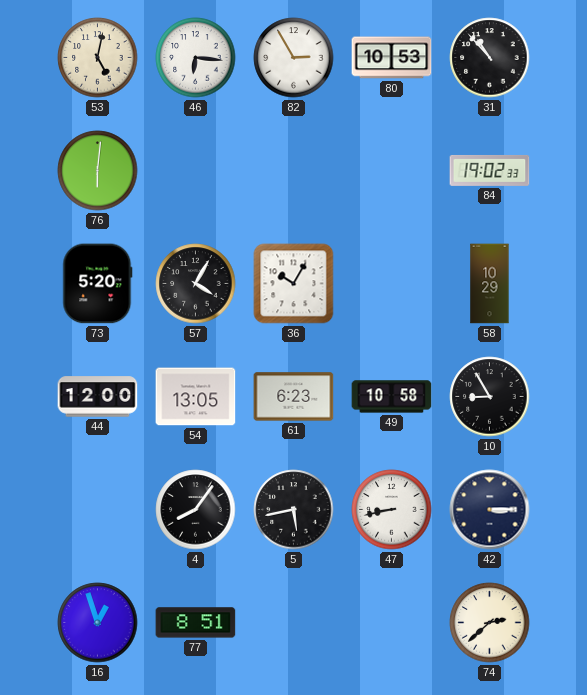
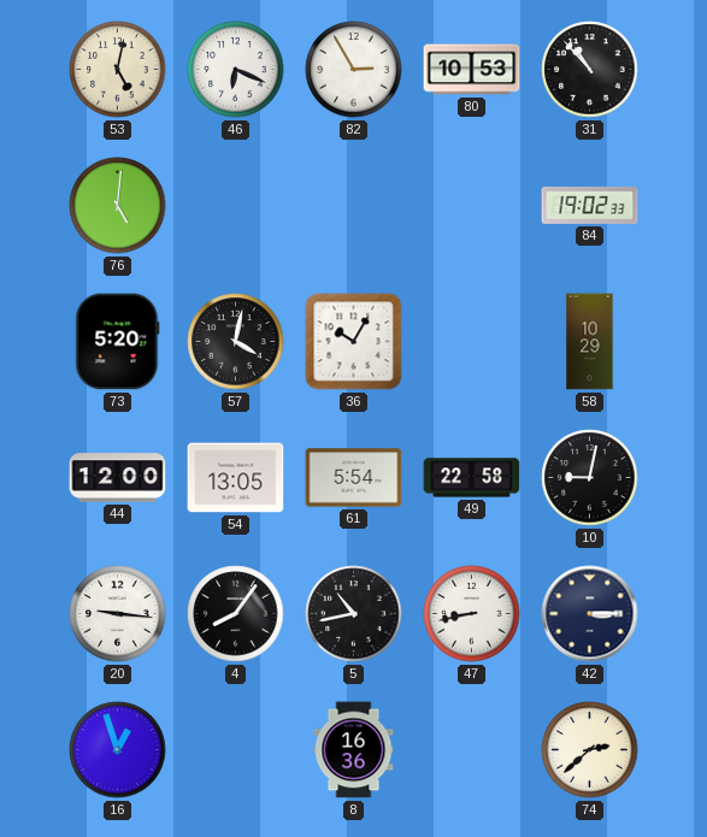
46: 6:16 -> 6:19 (236, 70)
76: 6:01 -> 5:01 (118, 206)
57: 4:05 -> 4:02 (236, 342)
61: 6:23 -> 5:54 (354, 478)
49: 10:58 -> 22:58 (472, 478)
10: 8:55 -> 9:02 (590, 478)
20: none -> 9:16 (118, 614)
5: 5:43 -> 10:43 (354, 614)
77: 8:51 -> none (196, 623)
8: none -> 16:36 (354, 750)
